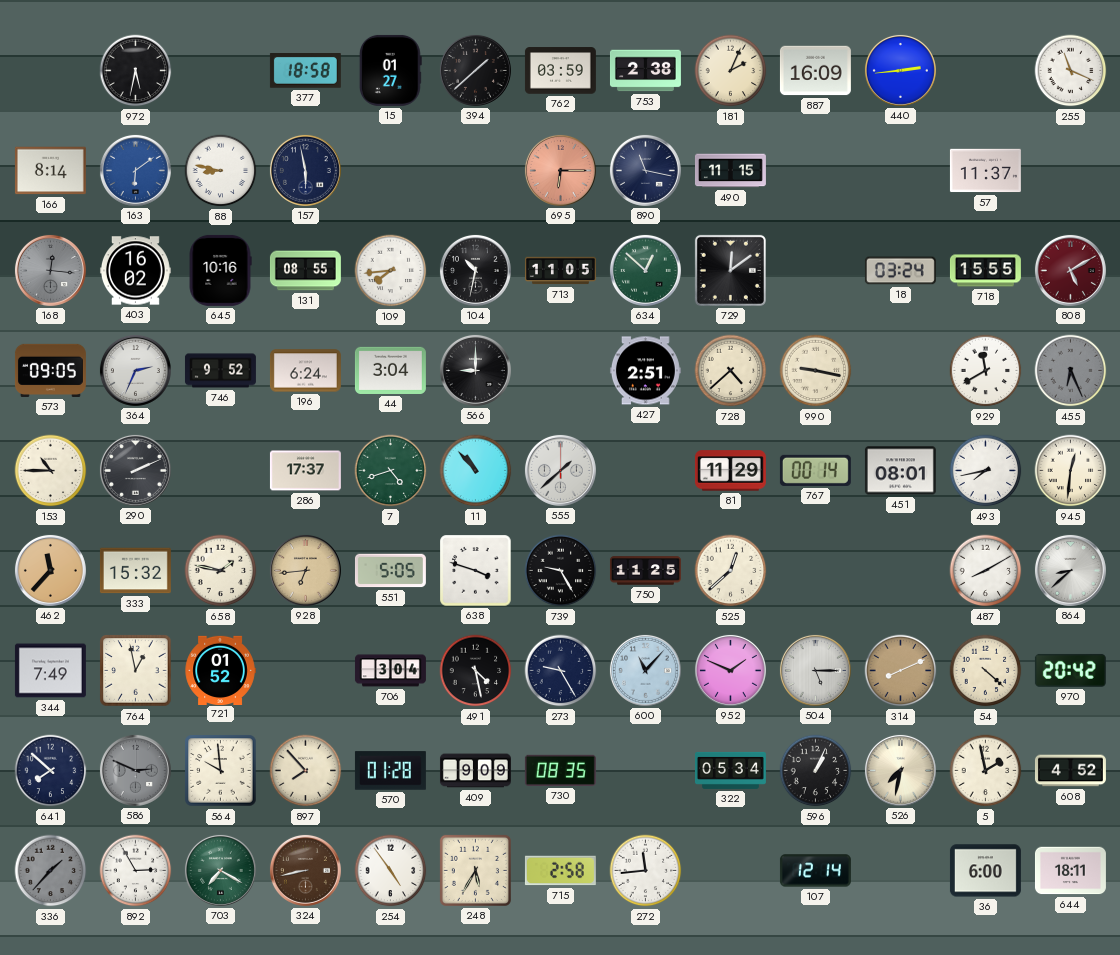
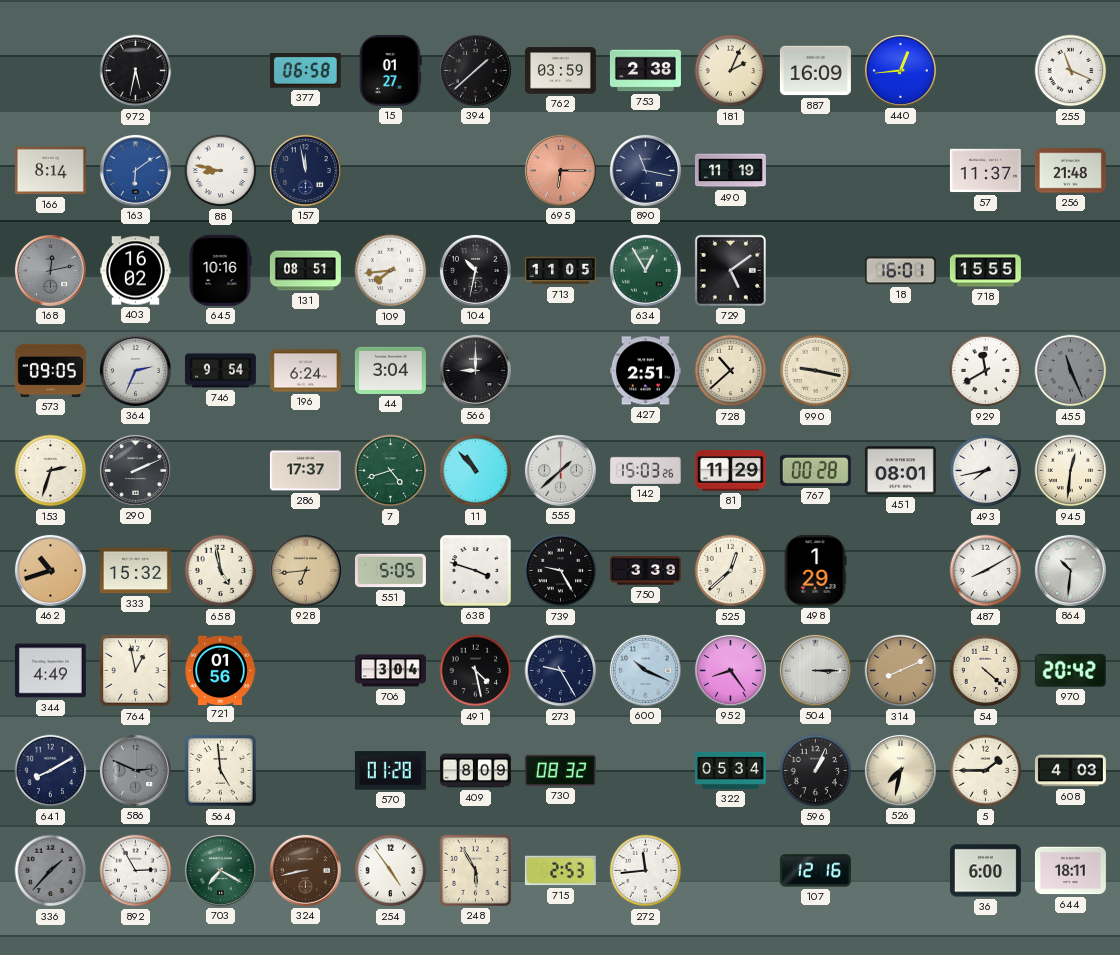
377: 18:58 -> 06:58 (305, 71)
440: 2:44 -> 12:44 (900, 70)
157: 5:58 -> 11:58 (305, 170)
490: 11:15 -> 11:19 (730, 171)
256: none -> 21:48 (1070, 171)
168: 12:16 -> 12:13 (50, 270)
131: 08:55 -> 08:51 (305, 271)
634: 12:52 -> 12:55 (645, 270)
729: 12:09 -> 5:09 (730, 270)
18: 03:24 -> 16:01 (900, 271)
808: 5:10 -> none (1070, 270)
746: 9:52 -> 9:54 (220, 371)
728: 4:38 -> 10:38 (731, 371)
455: 6:26 -> 11:26 (1071, 371)
153: 10:45 -> 2:33 (51, 471)
142: none -> 15:03 (645, 470)
767: 00:14 -> 00:28 (815, 470)
462: 11:37 -> 10:42 (50, 570)
658: 1:47 -> 4:58 (221, 571)
750: 11:25 -> 3:39 (645, 571)
498: none -> 1:29 (815, 570)
864: 8:38 -> 10:31 (1070, 570)
344: 7:49 -> 4:49 (50, 671)
721: 01:52 -> 01:56 (220, 670)
600: 11:07 -> 10:19 (645, 670)
952: 1:49 -> 8:24 (730, 670)
504: 5:15 -> 3:15 (815, 670)
641: 7:52 -> 8:10 (51, 771)
564: 9:59 -> 4:59 (221, 771)
897: 7:53 -> none (306, 771)
409: 9:09 -> 8:09 (475, 771)
730: 08:35 -> 08:32 (560, 770)
5: 1:58 -> 1:45 (986, 771)
608: 4:52 -> 4:03 (1070, 771)
248: 5:35 -> 5:55 (475, 870)
715: 2:58 -> 2:53 (560, 871)
107: 12:14 -> 12:16 (815, 871)
